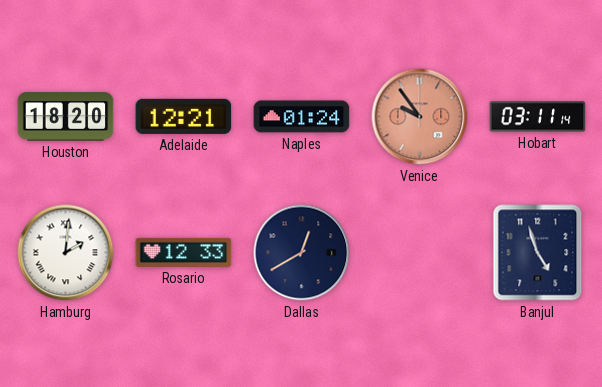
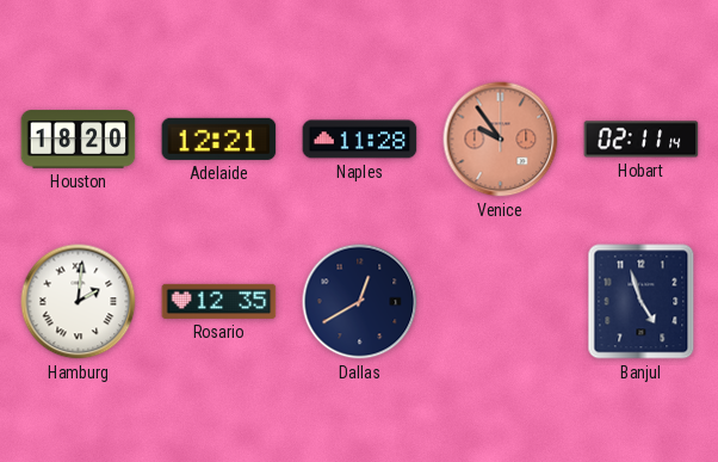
Naples: 01:24 -> 11:28 (360, 140)
Hobart: 03:11 -> 02:11 (642, 140)
Rosario: 12:33 -> 12:35 (219, 301)
